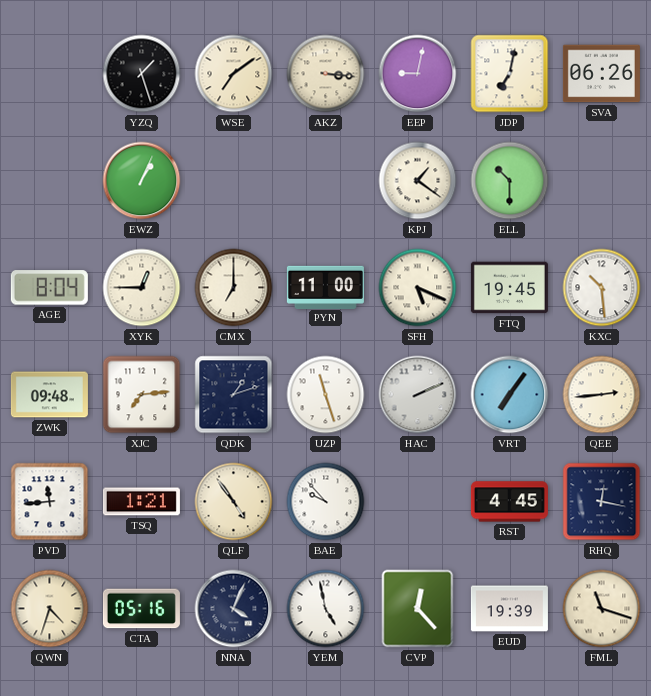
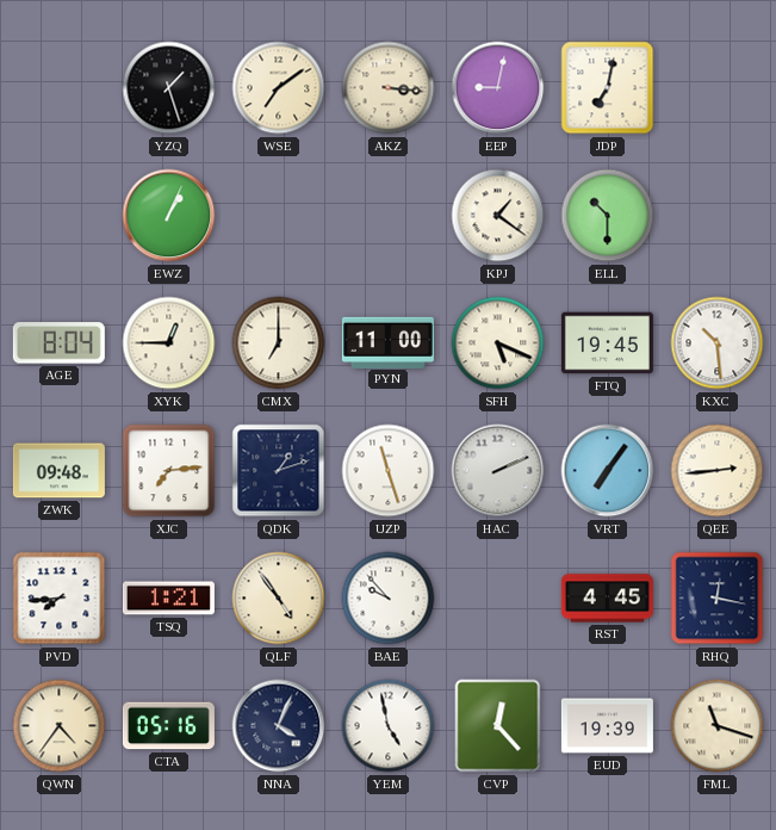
SVA: 06:26 -> none (601, 74)
PVD: 11:44 -> 7:44 (60, 599)
QWN: 4:33 -> 4:36 (60, 726)
